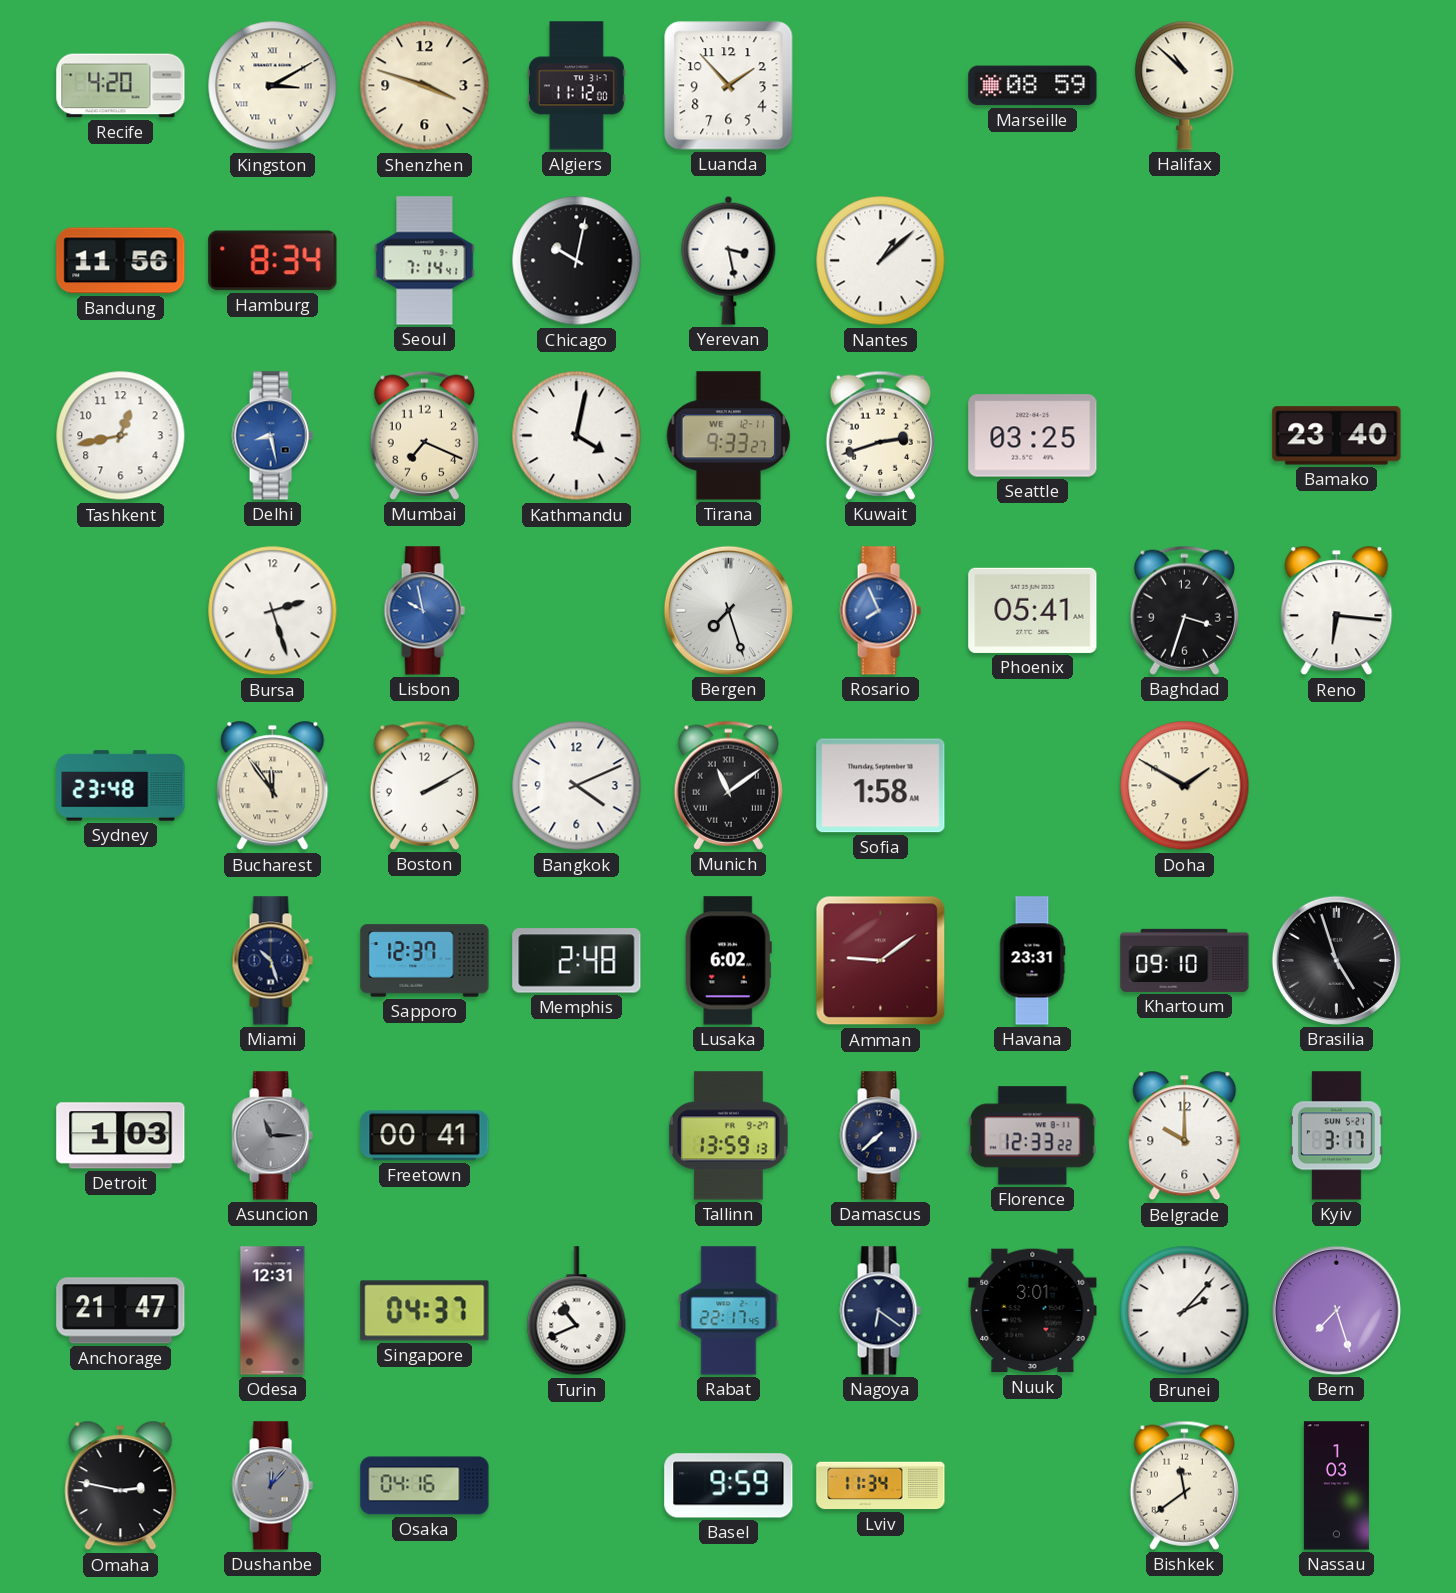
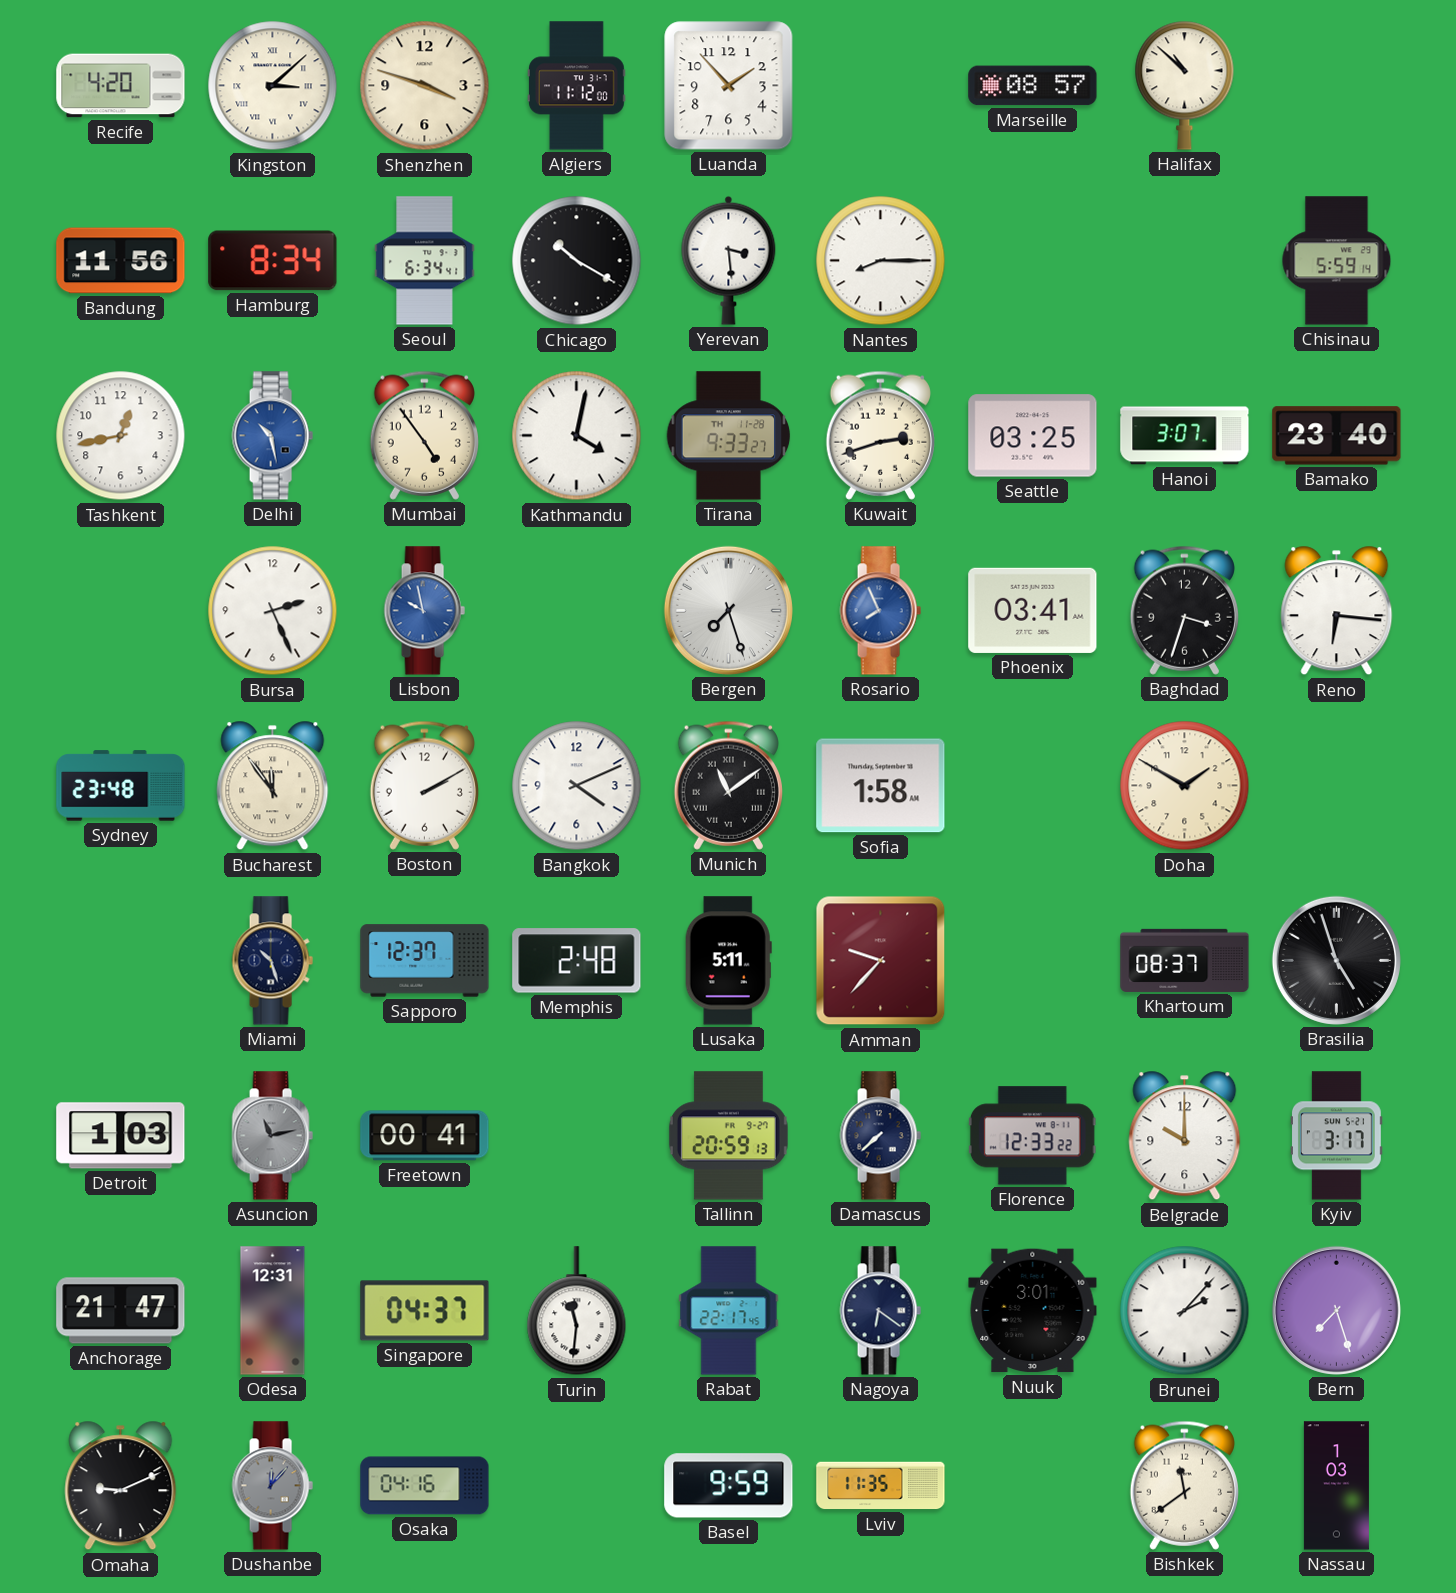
Kingston: 3:10 -> 3:08 (273, 86)
Marseille: 08:59 -> 08:57 (1033, 86)
Seoul: 7:14 -> 6:34 (425, 261)
Chicago: 10:02 -> 10:20 (577, 261)
Yerevan: 3:28 -> 3:29 (729, 260)
Nantes: 1:08 -> 8:15 (881, 261)
Chisinau: none -> 5:59 (1337, 261)
Delhi: 8:28 -> 10:28 (272, 436)
Mumbai: 7:19 -> 4:54 (424, 435)
Tirana date: WE 12-11 -> TH 11-28 (729, 436)
Hanoi: none -> 3:07 (1185, 436)
Bursa: 2:27 -> 2:26 (273, 611)
Phoenix: 05:41 -> 03:41 (1033, 610)
Lusaka: 6:02 -> 5:11 (728, 961)
Amman: 9:09 -> 9:37 (881, 961)
Havana: 23:31 -> none (1032, 961)
Khartoum: 09:10 -> 08:37 (1185, 960)
Asuncion: 11:15 -> 11:13 (272, 1136)
Tallinn: 13:59 -> 20:59 (728, 1136)
Turin: 10:41 -> 11:31 (577, 1311)
Omaha: 2:47 -> 9:11 (121, 1486)
Lviv: 11:34 -> 11:35 (881, 1486)
